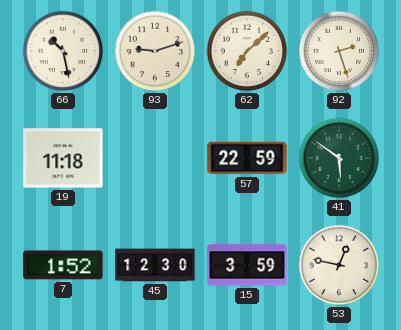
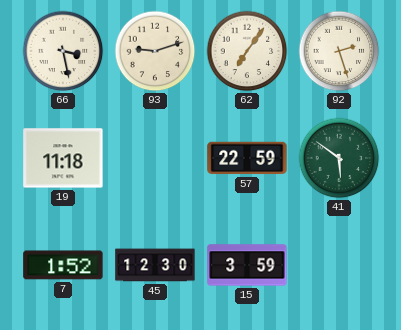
66: 10:28 -> 3:28 (63, 51)
62: 7:08 -> 7:06 (247, 51)
53: 12:47 -> none (339, 265)
